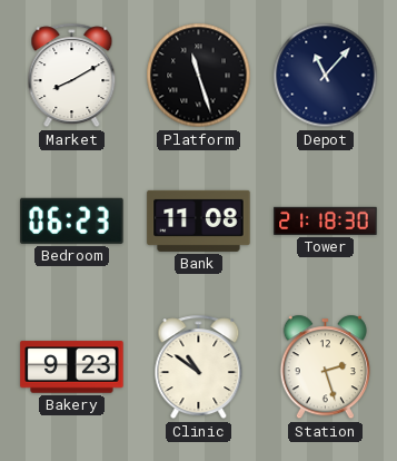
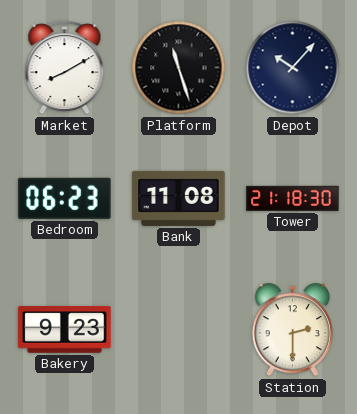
Depot: 11:07 -> 10:07 (293, 68)
Clinic: 10:51 -> none (199, 367)
Station: 2:27 -> 2:30 (292, 330)
